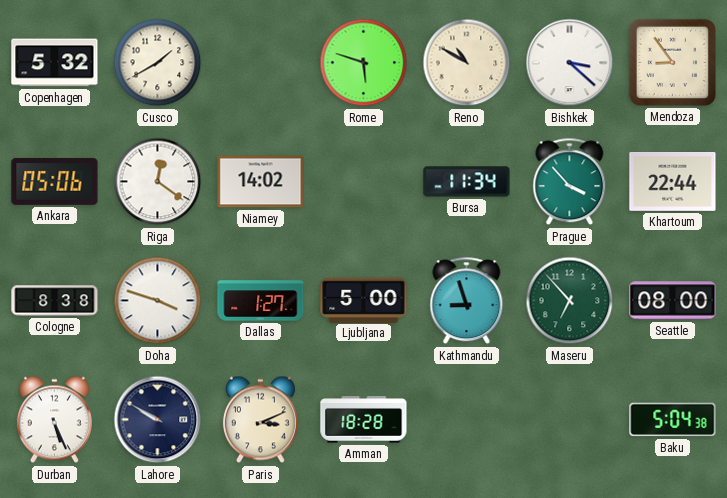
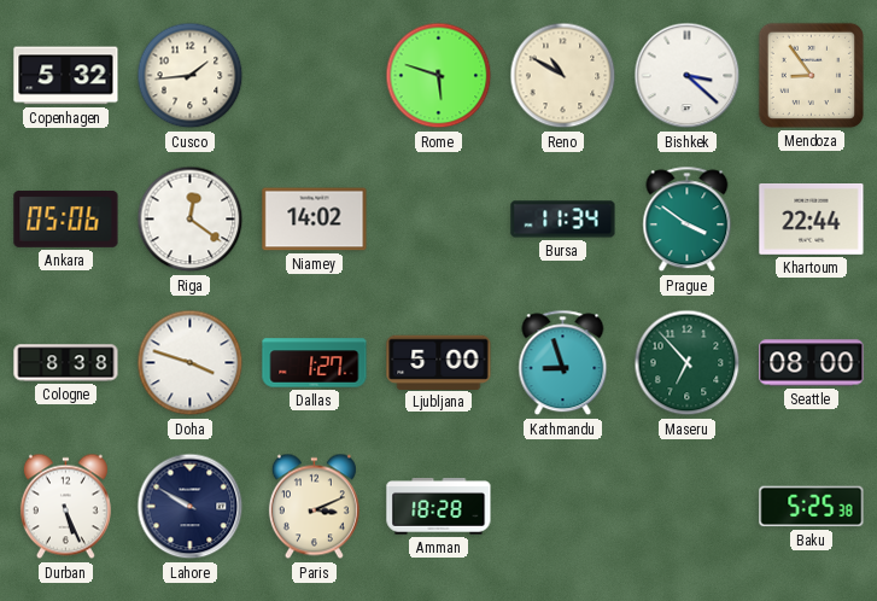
Cusco: 1:40 -> 1:44 (191, 76)
Prague: 3:53 -> 3:51 (688, 220)
Baku: 5:04 -> 5:25 (812, 507)
